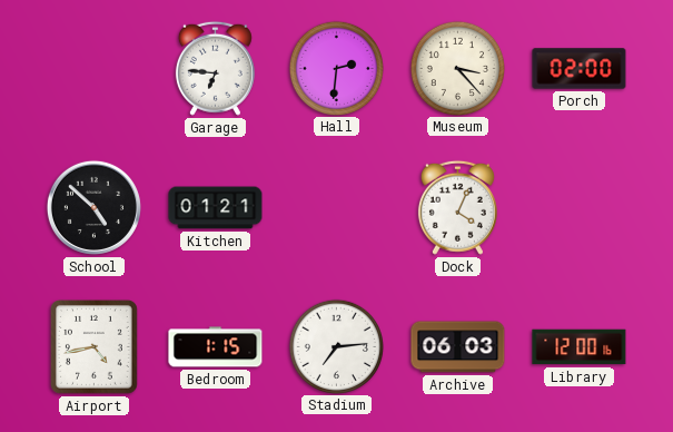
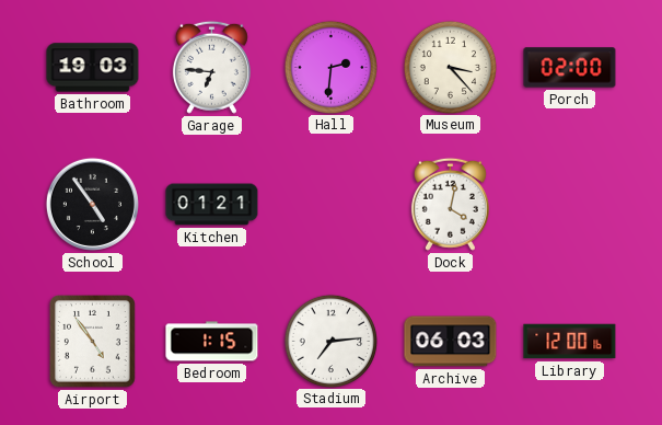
Bathroom: none -> 19:03 (93, 68)
School: 4:52 -> 4:54 (92, 204)
Dock: 4:04 -> 4:02 (450, 204)
Airport: 4:43 -> 4:54 (92, 341)
